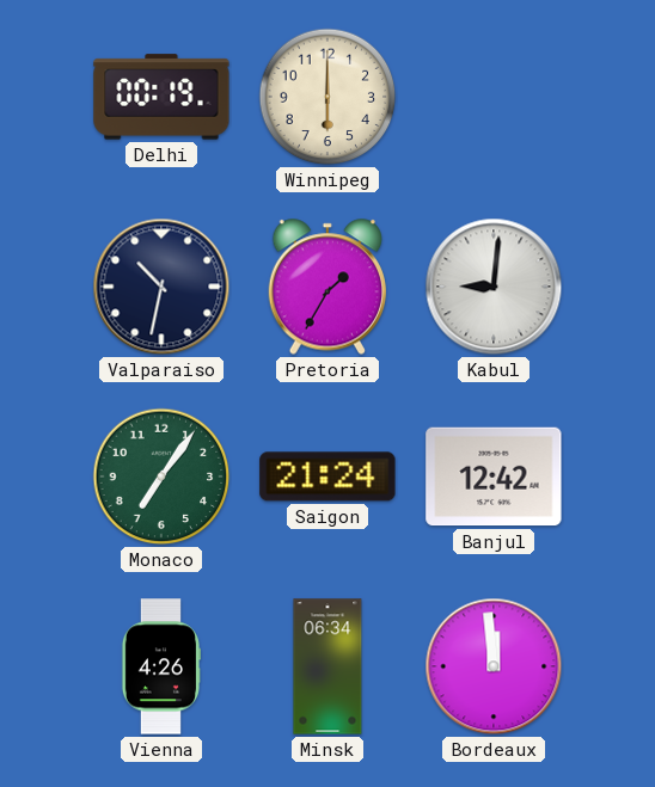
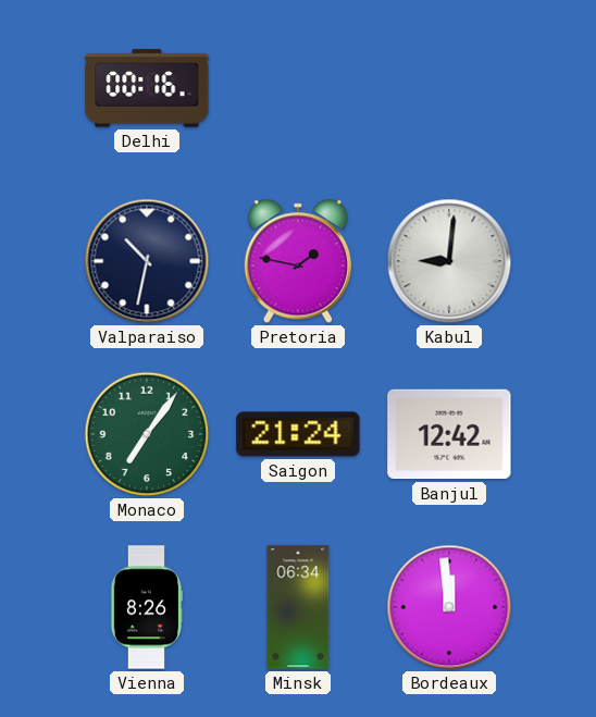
Delhi: 00:19 -> 00:16 (147, 88)
Winnipeg: 6:00 -> none (327, 97)
Pretoria: 1:35 -> 1:47 (297, 261)
Vienna: 4:26 -> 8:26 (147, 607)
